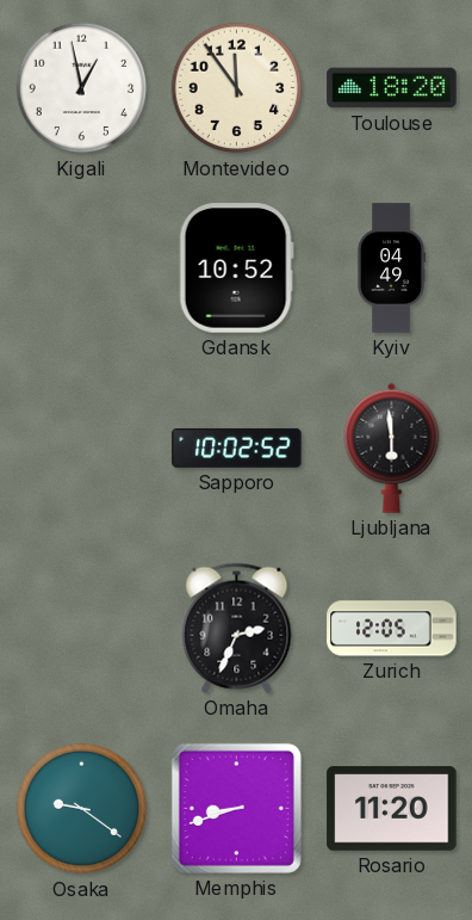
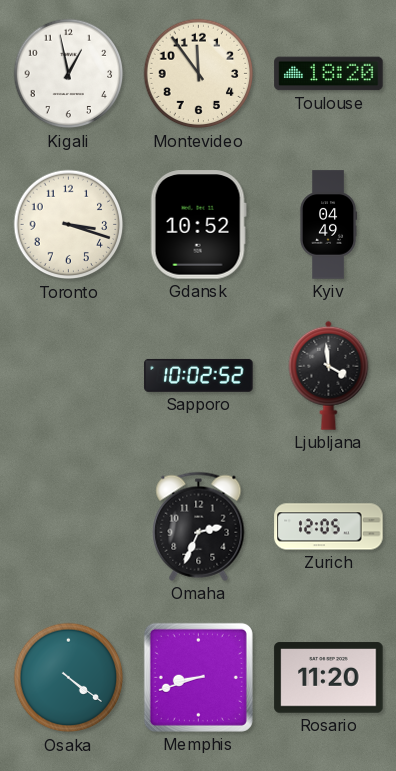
Toronto: none -> 3:18 (69, 225)
Ljubljana: 5:59 -> 3:59 (329, 375)
Osaka: 9:21 -> 4:21 (69, 678)
